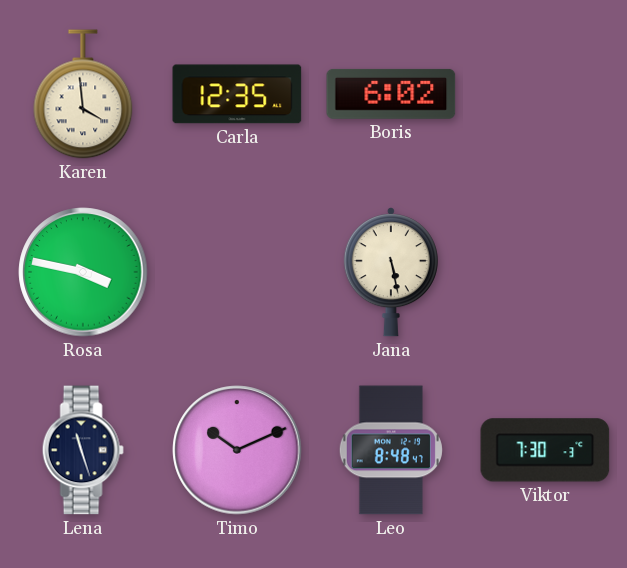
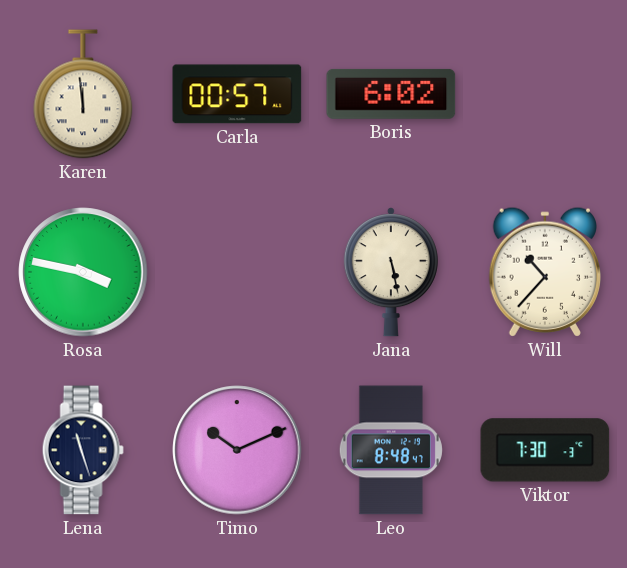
Karen: 3:59 -> 11:59 (83, 94)
Carla: 12:35 -> 00:57 (237, 94)
Will: none -> 10:37 (545, 272)
